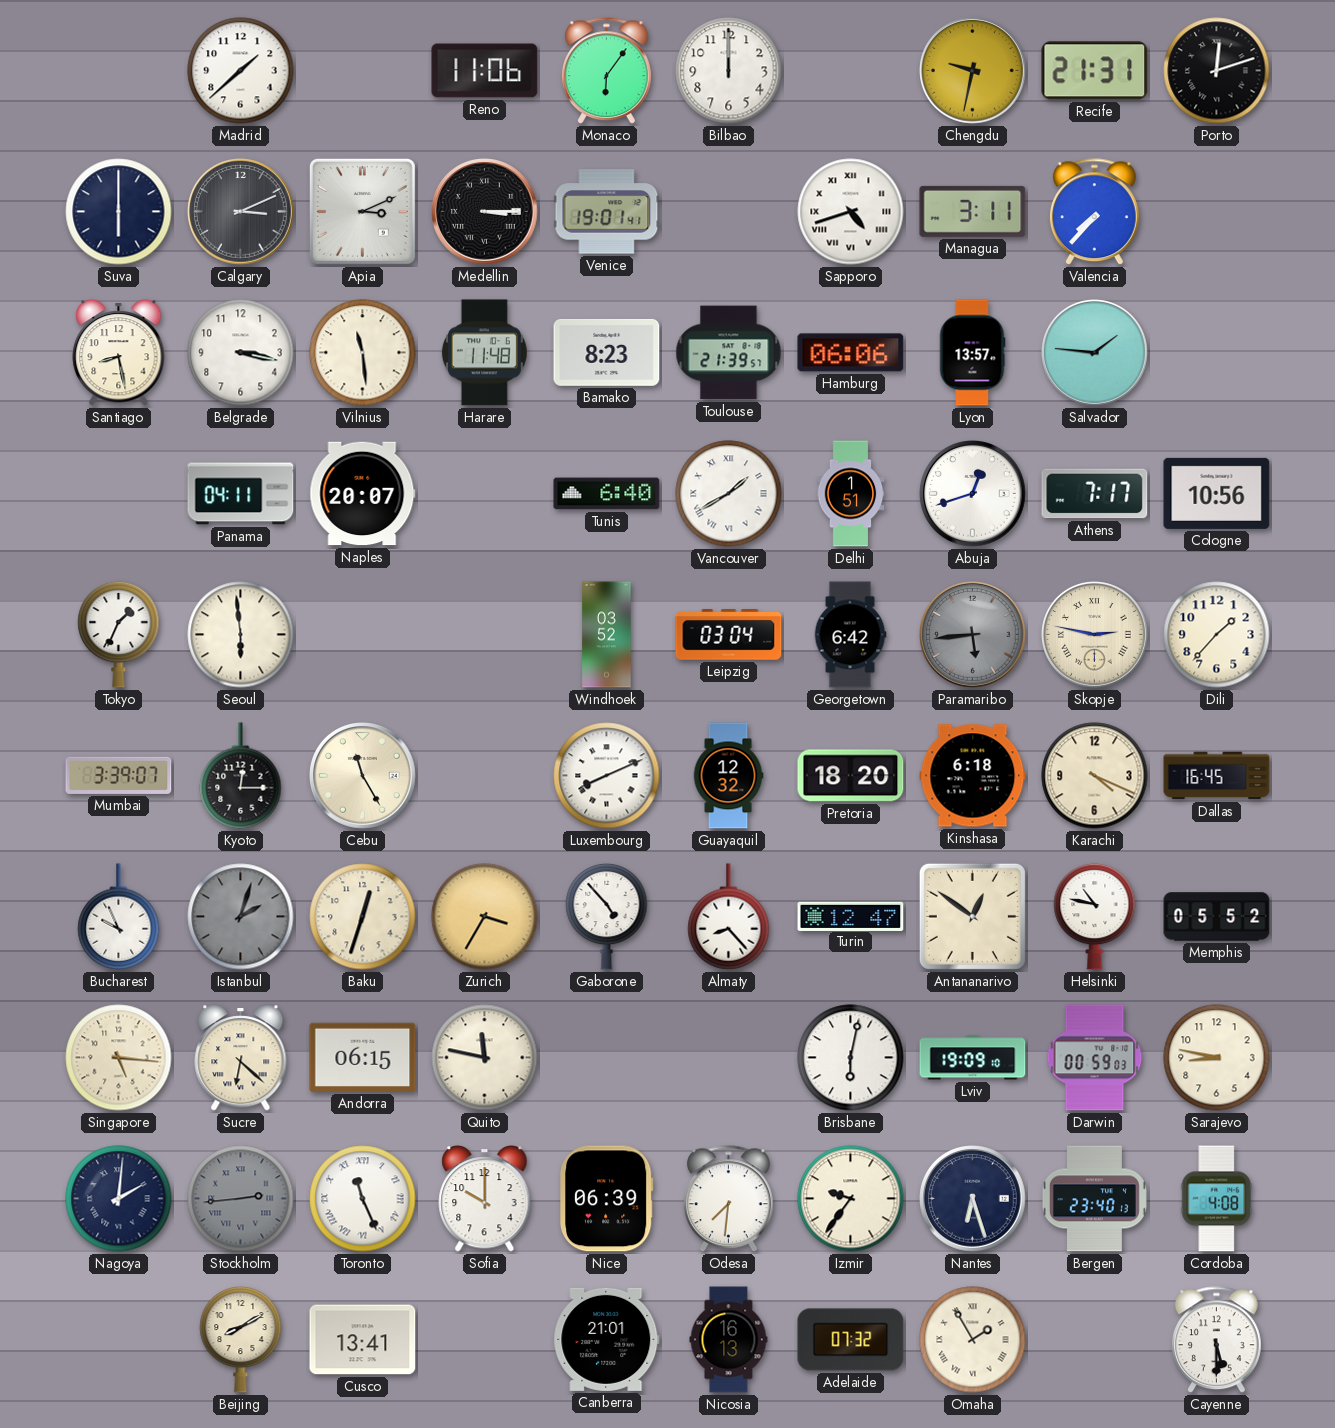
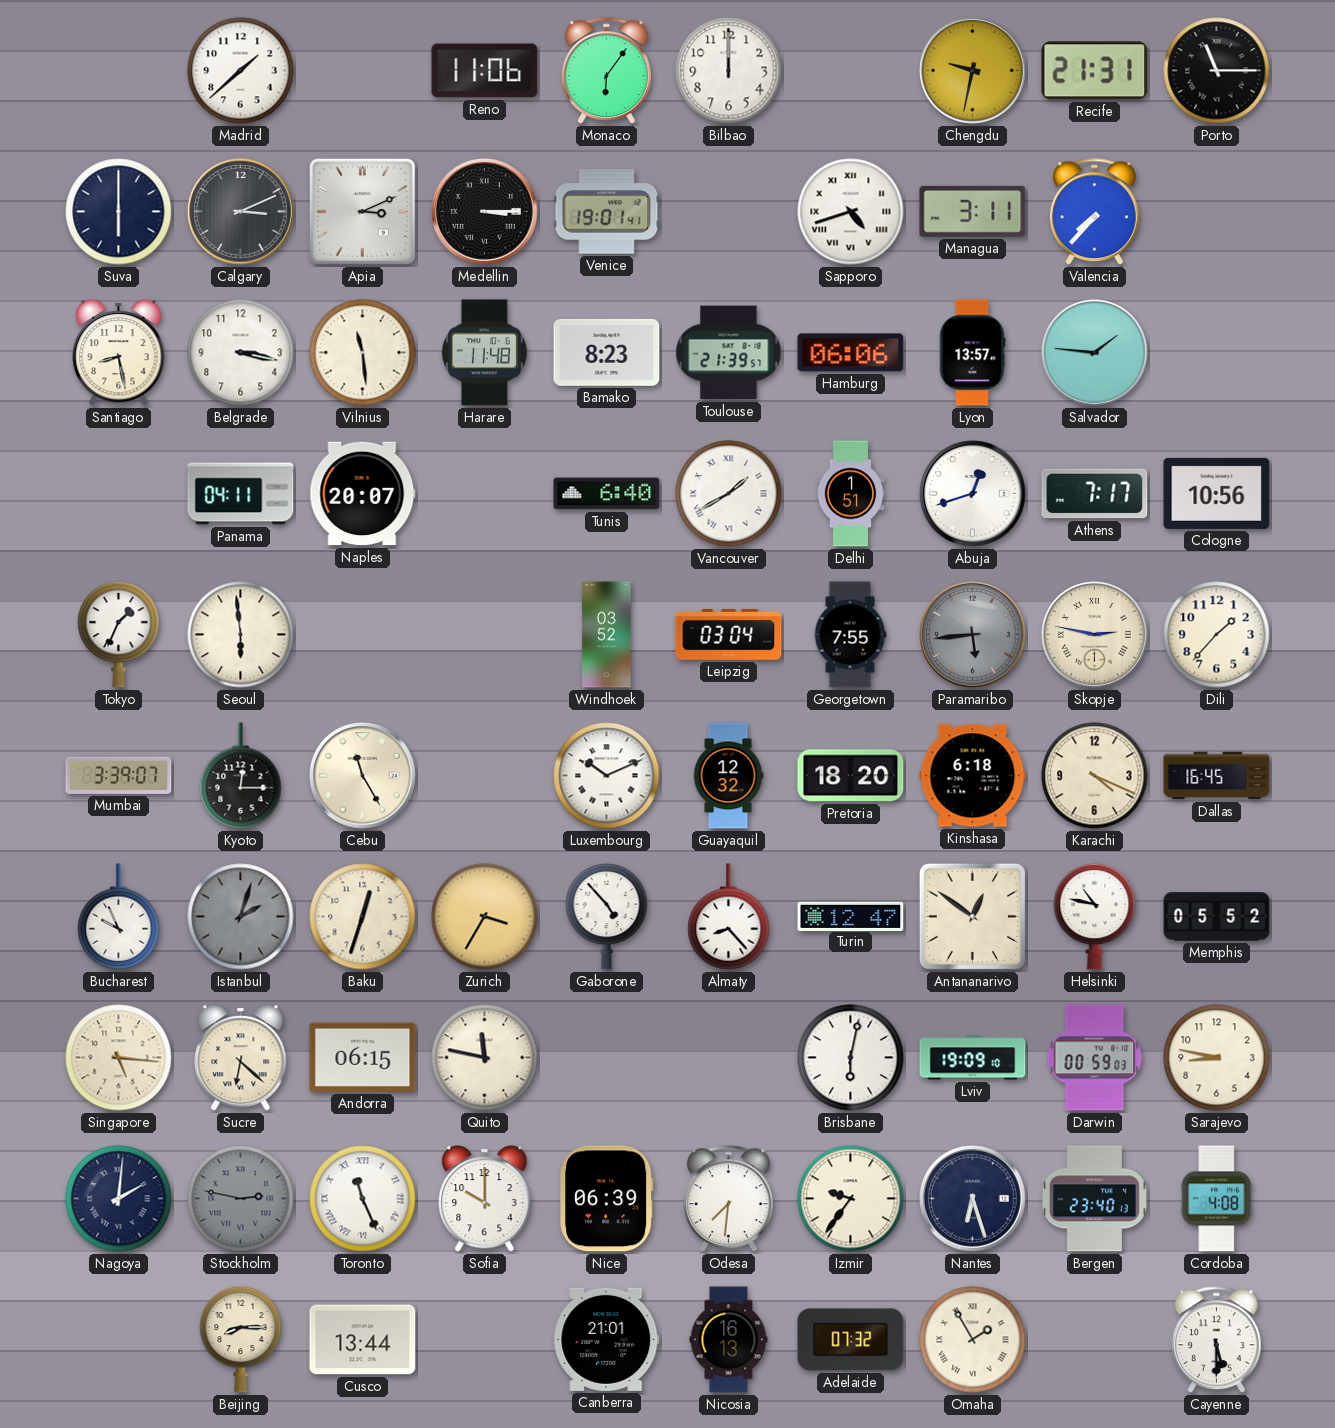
Porto: 12:12 -> 11:15 (1217, 71)
Georgetown: 6:42 -> 7:55 (850, 635)
Luxembourg: 8:11 -> 10:11 (607, 776)
Stockholm: 2:44 -> 2:47 (241, 1199)
Beijing: 8:10 -> 8:15 (241, 1339)
Cusco: 13:41 -> 13:44 (363, 1340)
